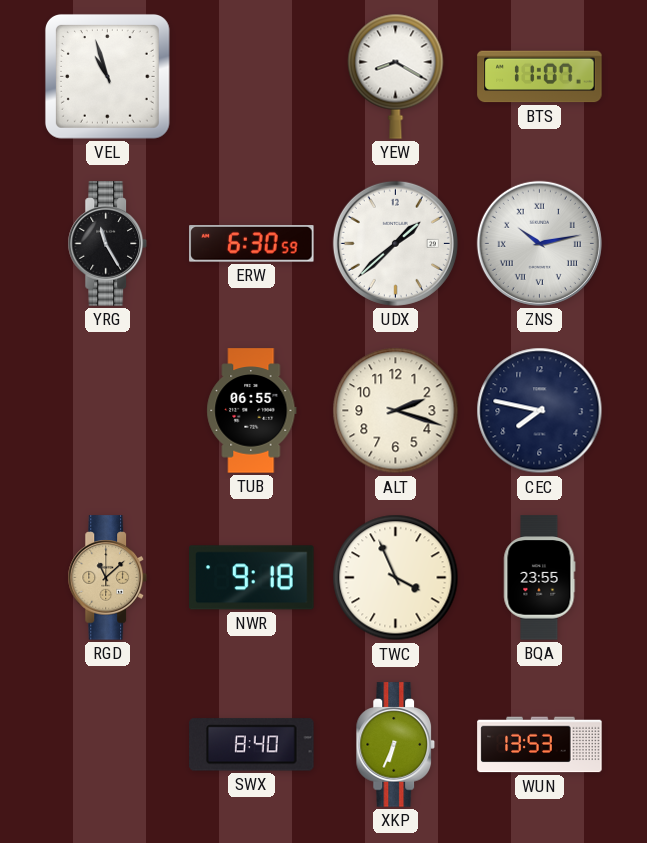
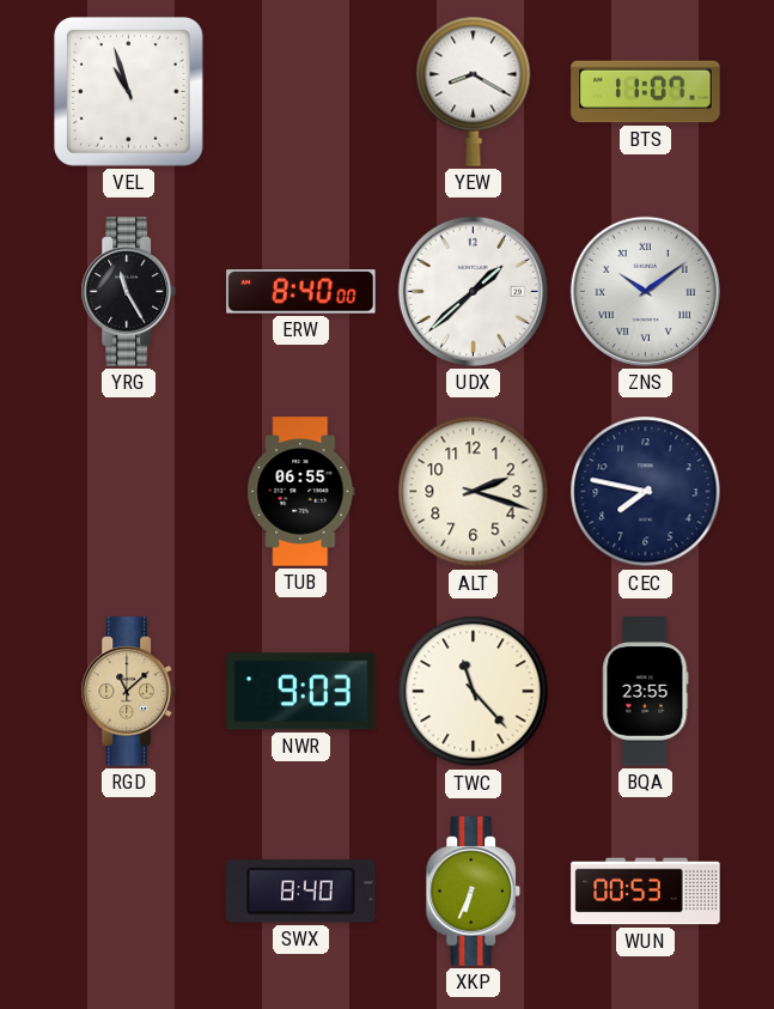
ERW: 6:30 -> 8:40 (301, 292)
ZNS: 10:13 -> 10:09 (645, 291)
NWR: 9:18 -> 9:03 (301, 692)
TWC: 3:56 -> 11:23 (474, 692)
WUN: 13:53 -> 00:53 (646, 892)
